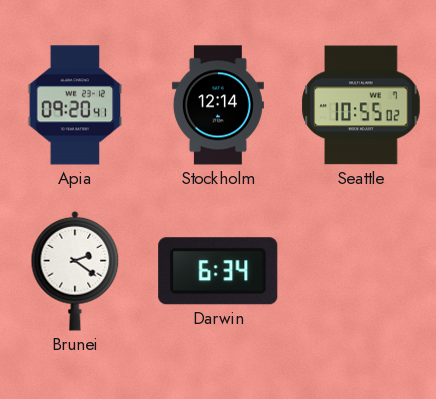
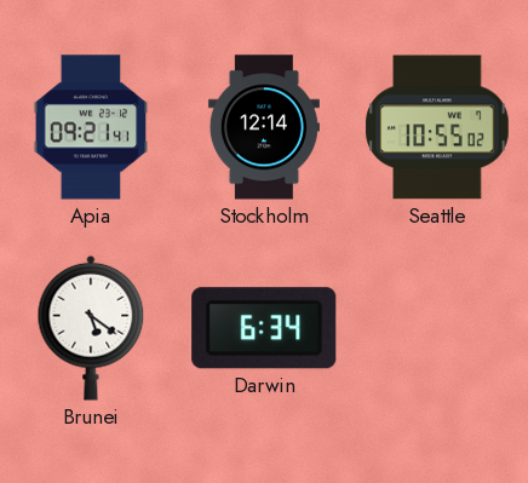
Apia: 09:20 -> 09:21 (91, 127)
Brunei: 2:21 -> 5:21 (91, 328)
